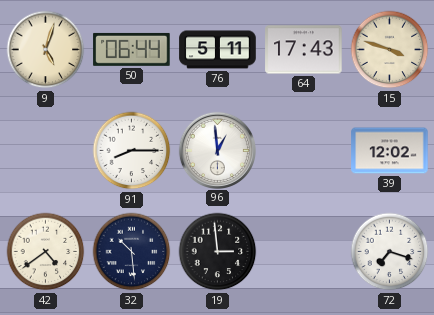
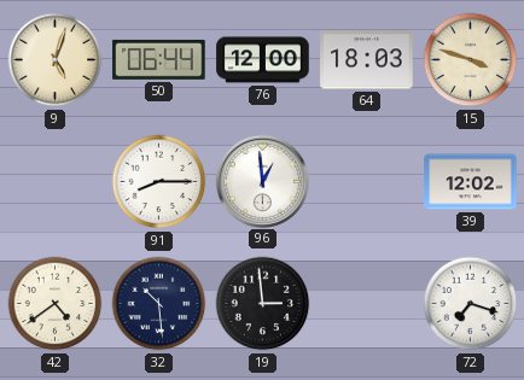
76: 5:11 -> 12:00 (263, 60)
64: 17:43 -> 18:03 (367, 60)
